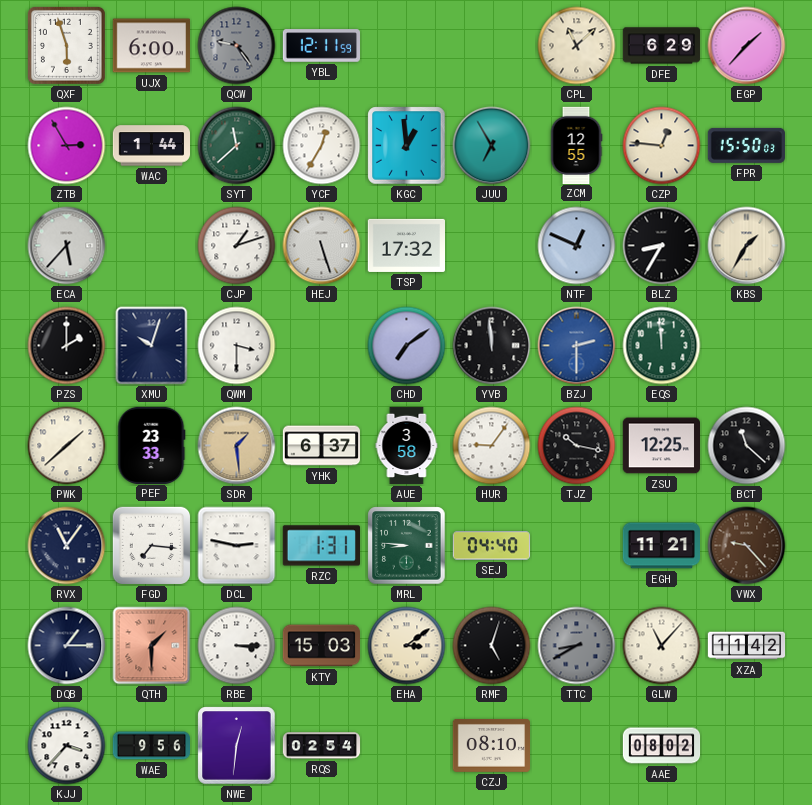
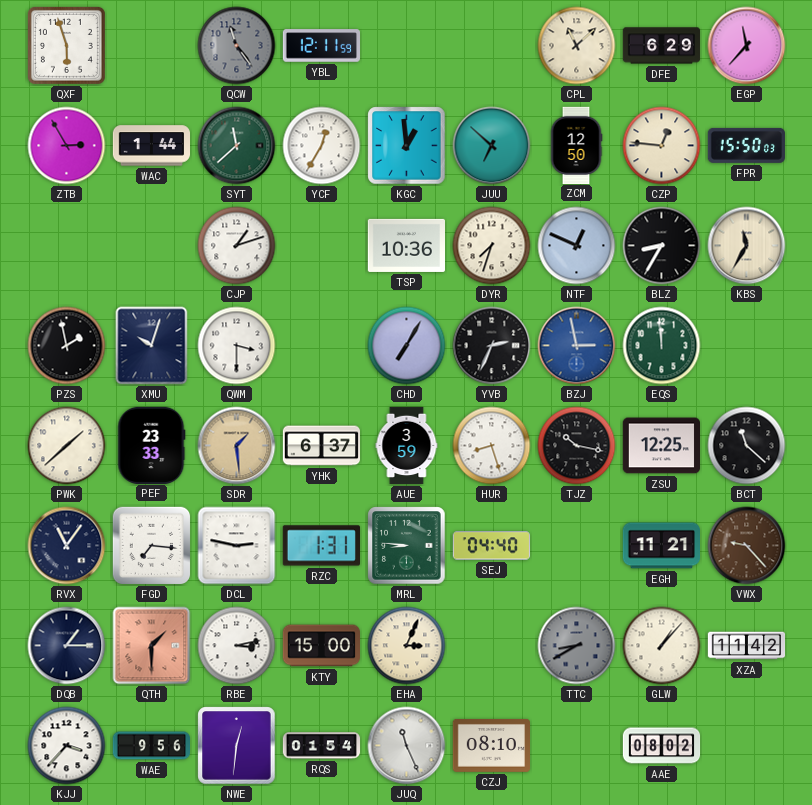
UJX: 6:00 -> none (151, 46)
QCW: 9:24 -> 11:24 (237, 46)
EGP: 1:37 -> 11:37 (747, 46)
JUU: 6:55 -> 6:52 (492, 146)
ZCM: 12:55 -> 12:50 (576, 145)
ECA: 5:37 -> none (67, 246)
HEJ: 5:27 -> none (322, 246)
TSP: 17:32 -> 10:36 (406, 245)
DYR: none -> 7:33 (492, 246)
KBS: 1:35 -> 11:35 (747, 246)
PZS: 2:00 -> 1:58 (67, 346)
CHD: 7:09 -> 7:05 (407, 346)
YVB: 11:59 -> 2:34 (492, 346)
BZJ: 2:30 -> 2:58 (577, 346)
AUE: 3:58 -> 3:59 (407, 446)
HUR: 9:06 -> 8:27 (492, 446)
RBE: 3:15 -> 3:13 (237, 646)
KTY: 15:03 -> 15:00 (321, 646)
EHA: 3:09 -> 3:04 (407, 646)
RMF: 5:03 -> none (492, 646)
GLW: 11:07 -> 1:07 (662, 646)
RQS: 02:54 -> 01:54 (322, 746)
JUQ: none -> 11:26 (407, 746)
